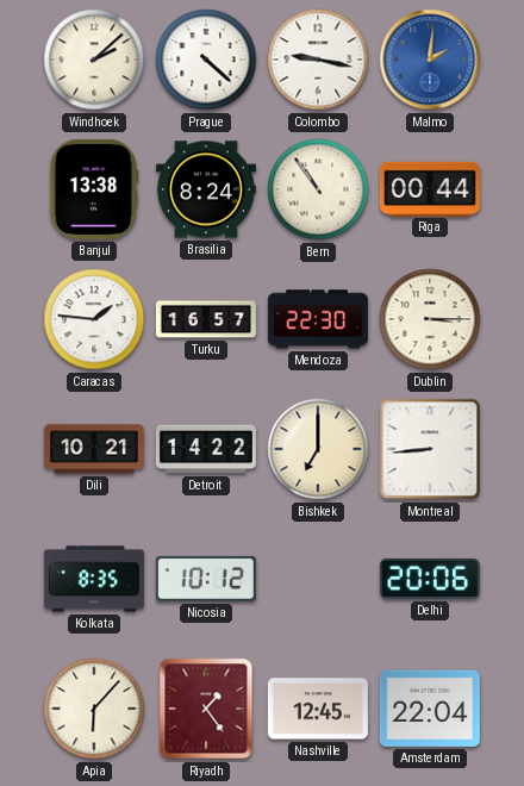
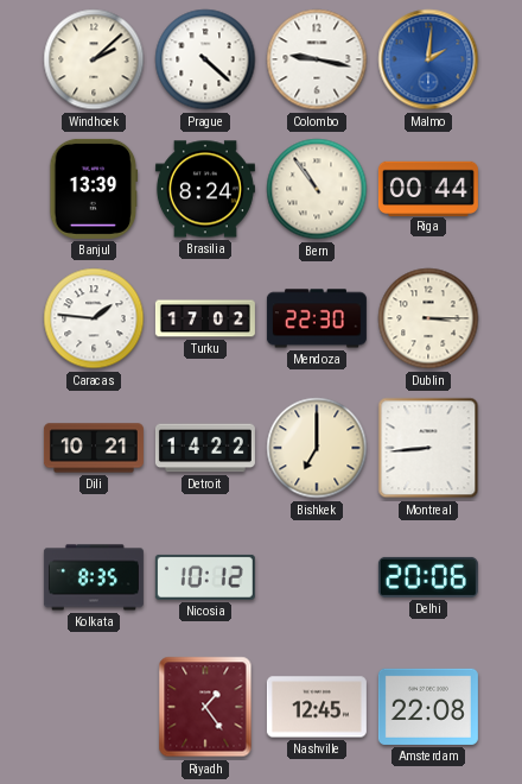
Banjul: 13:38 -> 13:39 (94, 189)
Turku: 16:57 -> 17:02 (205, 318)
Apia: 6:07 -> none (94, 709)
Amsterdam: 22:04 -> 22:08 (428, 707)
